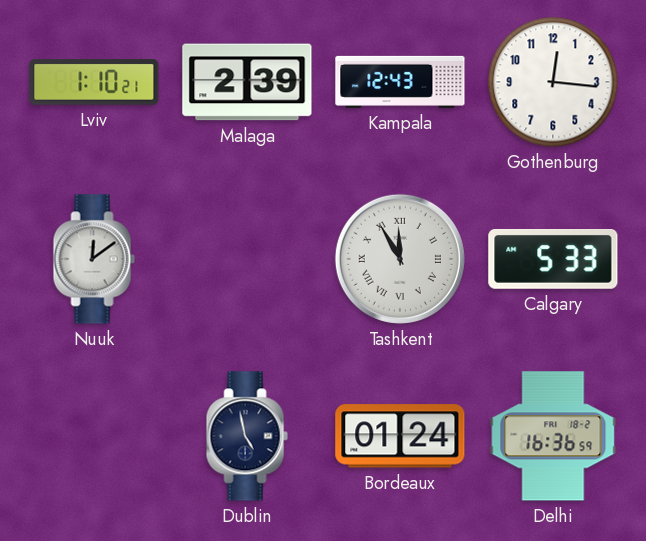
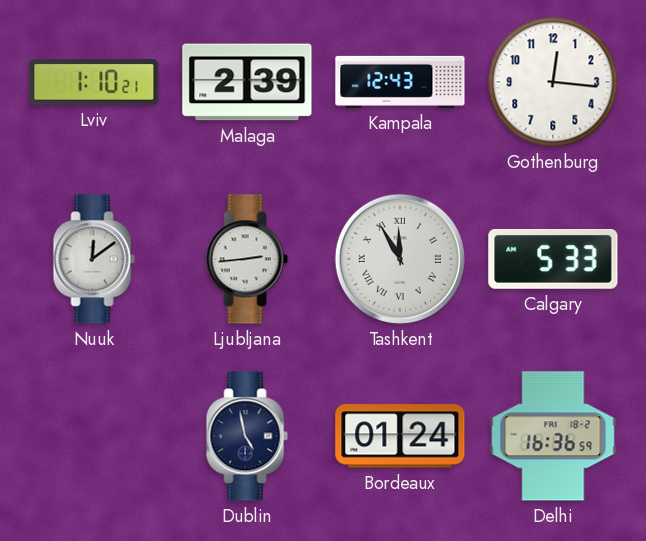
Ljubljana: none -> 2:44 (247, 259)
